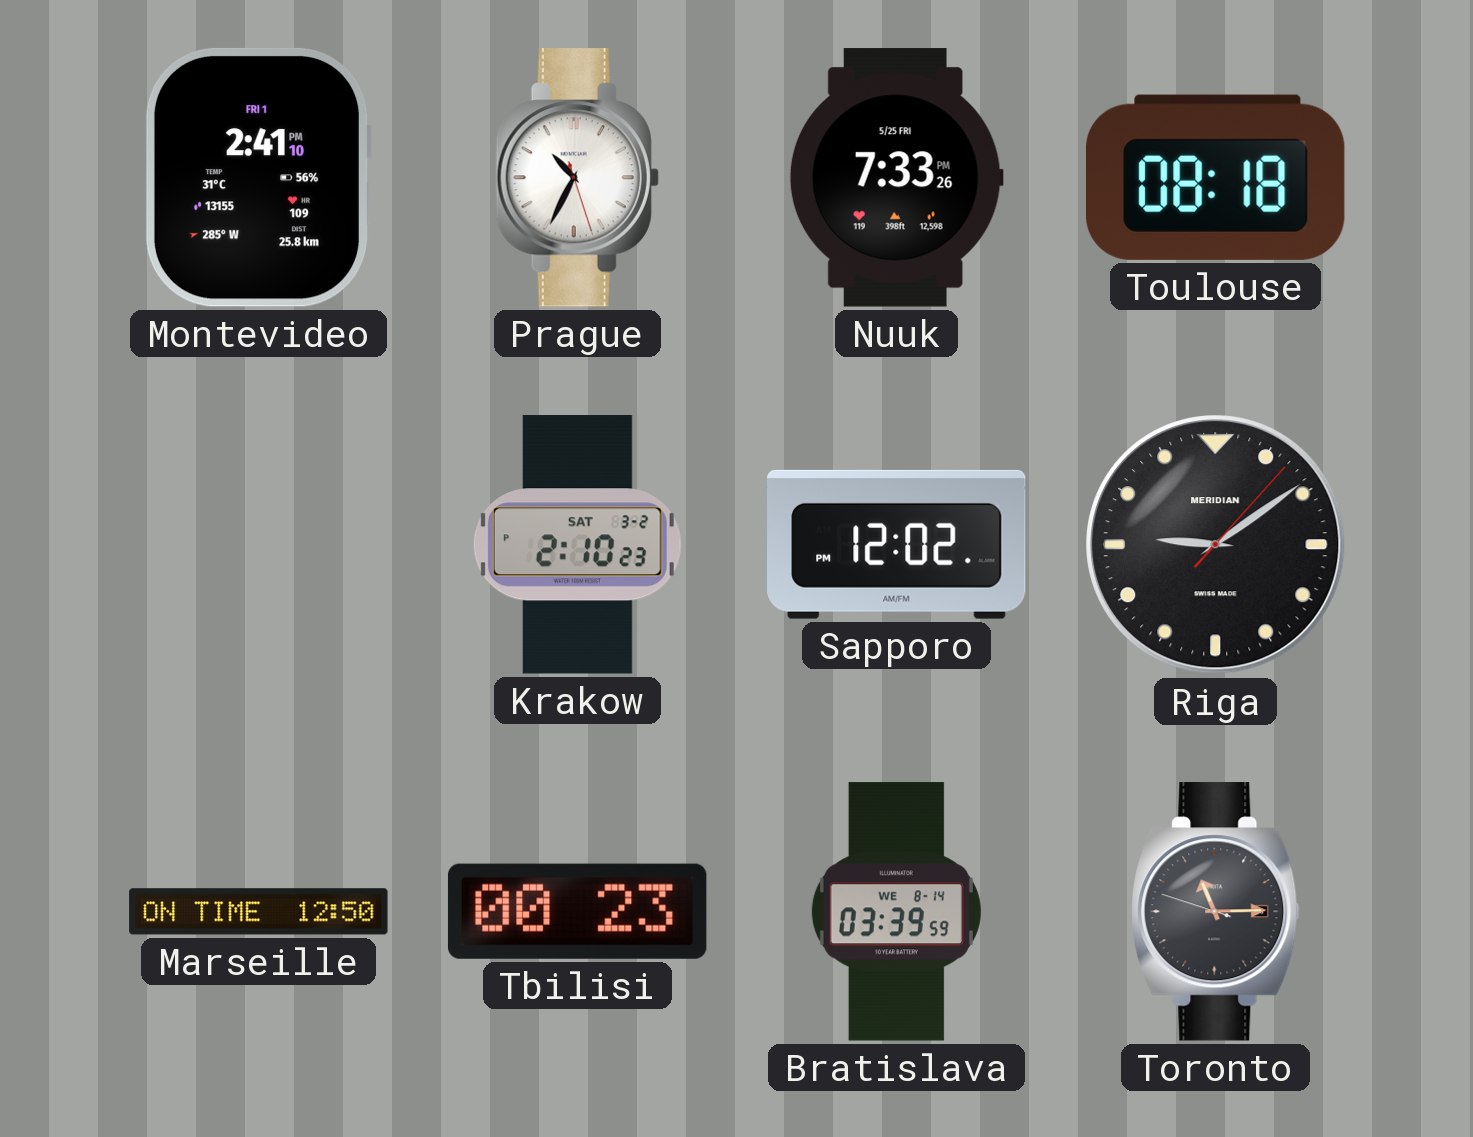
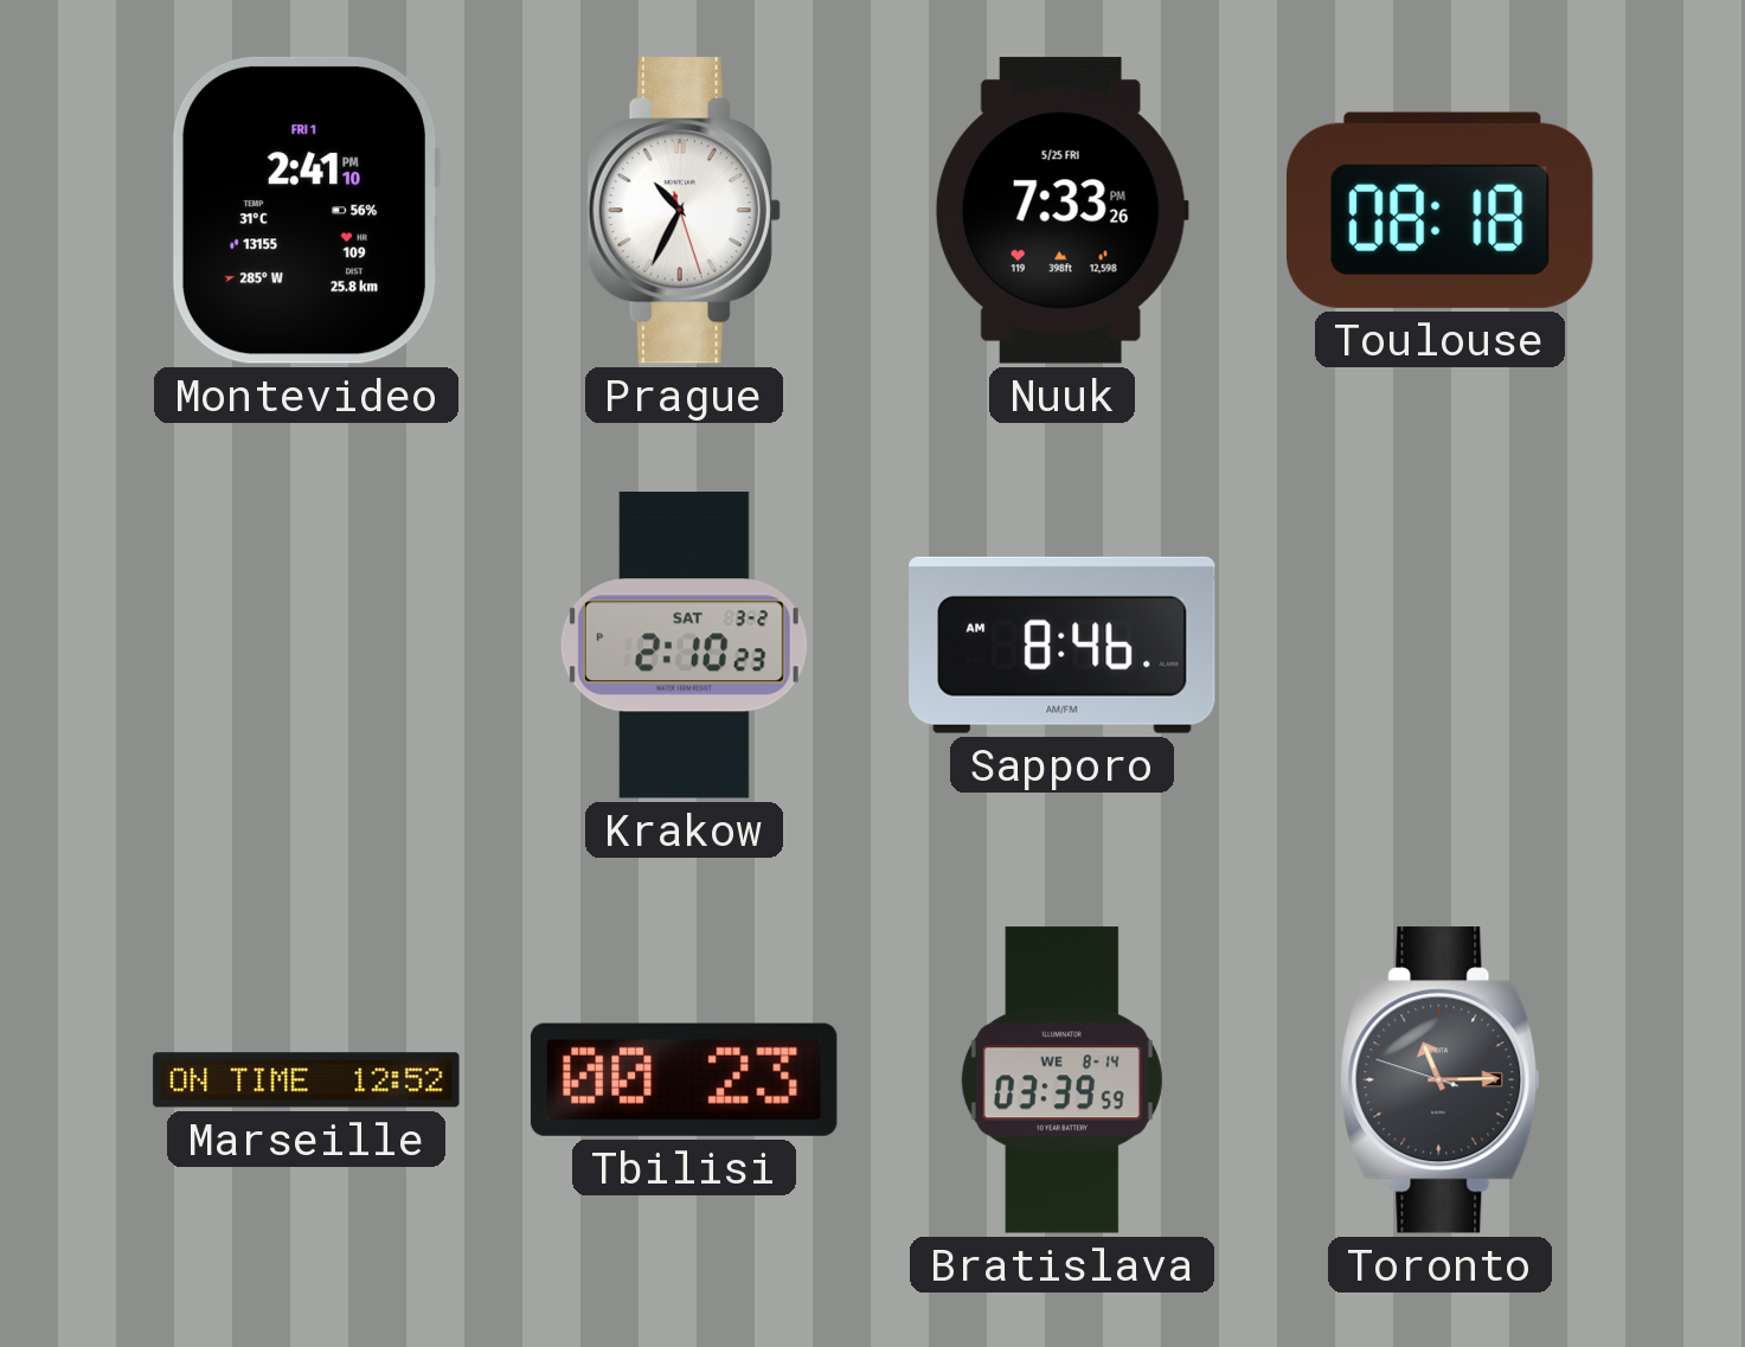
Sapporo: 12:02 -> 8:46 (1063, 644)
Riga: 9:09 -> none (1216, 545)
Marseille: 12:50 -> 12:52 (307, 1080)
